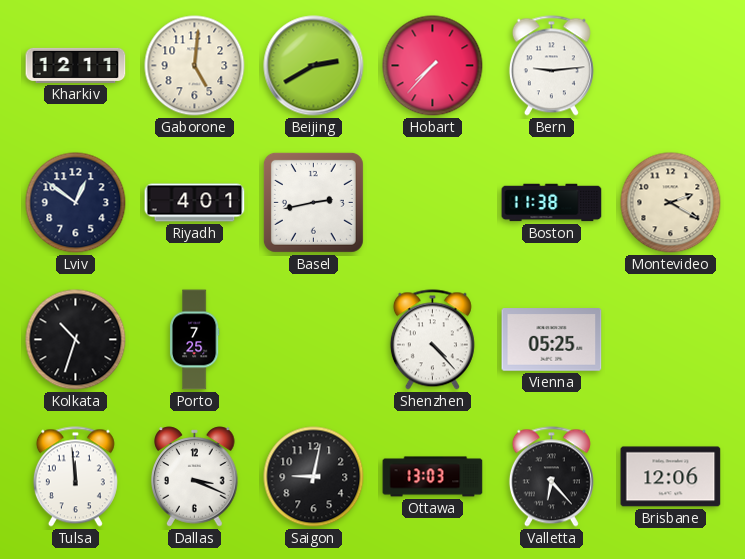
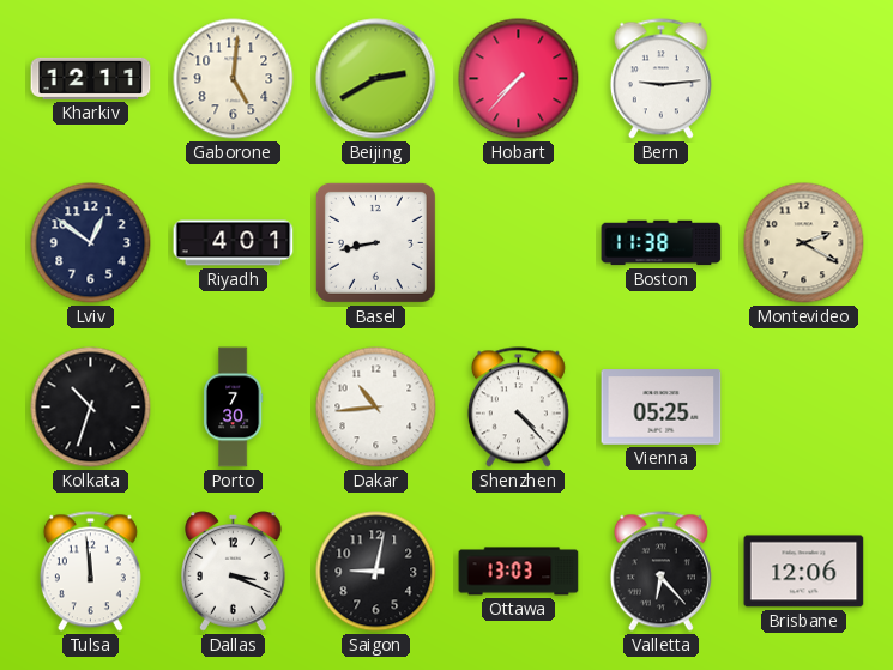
Basel: 2:43 -> 8:43 (375, 242)
Porto: 7:25 -> 7:30 (233, 408)
Dakar: none -> 10:44 (376, 408)
